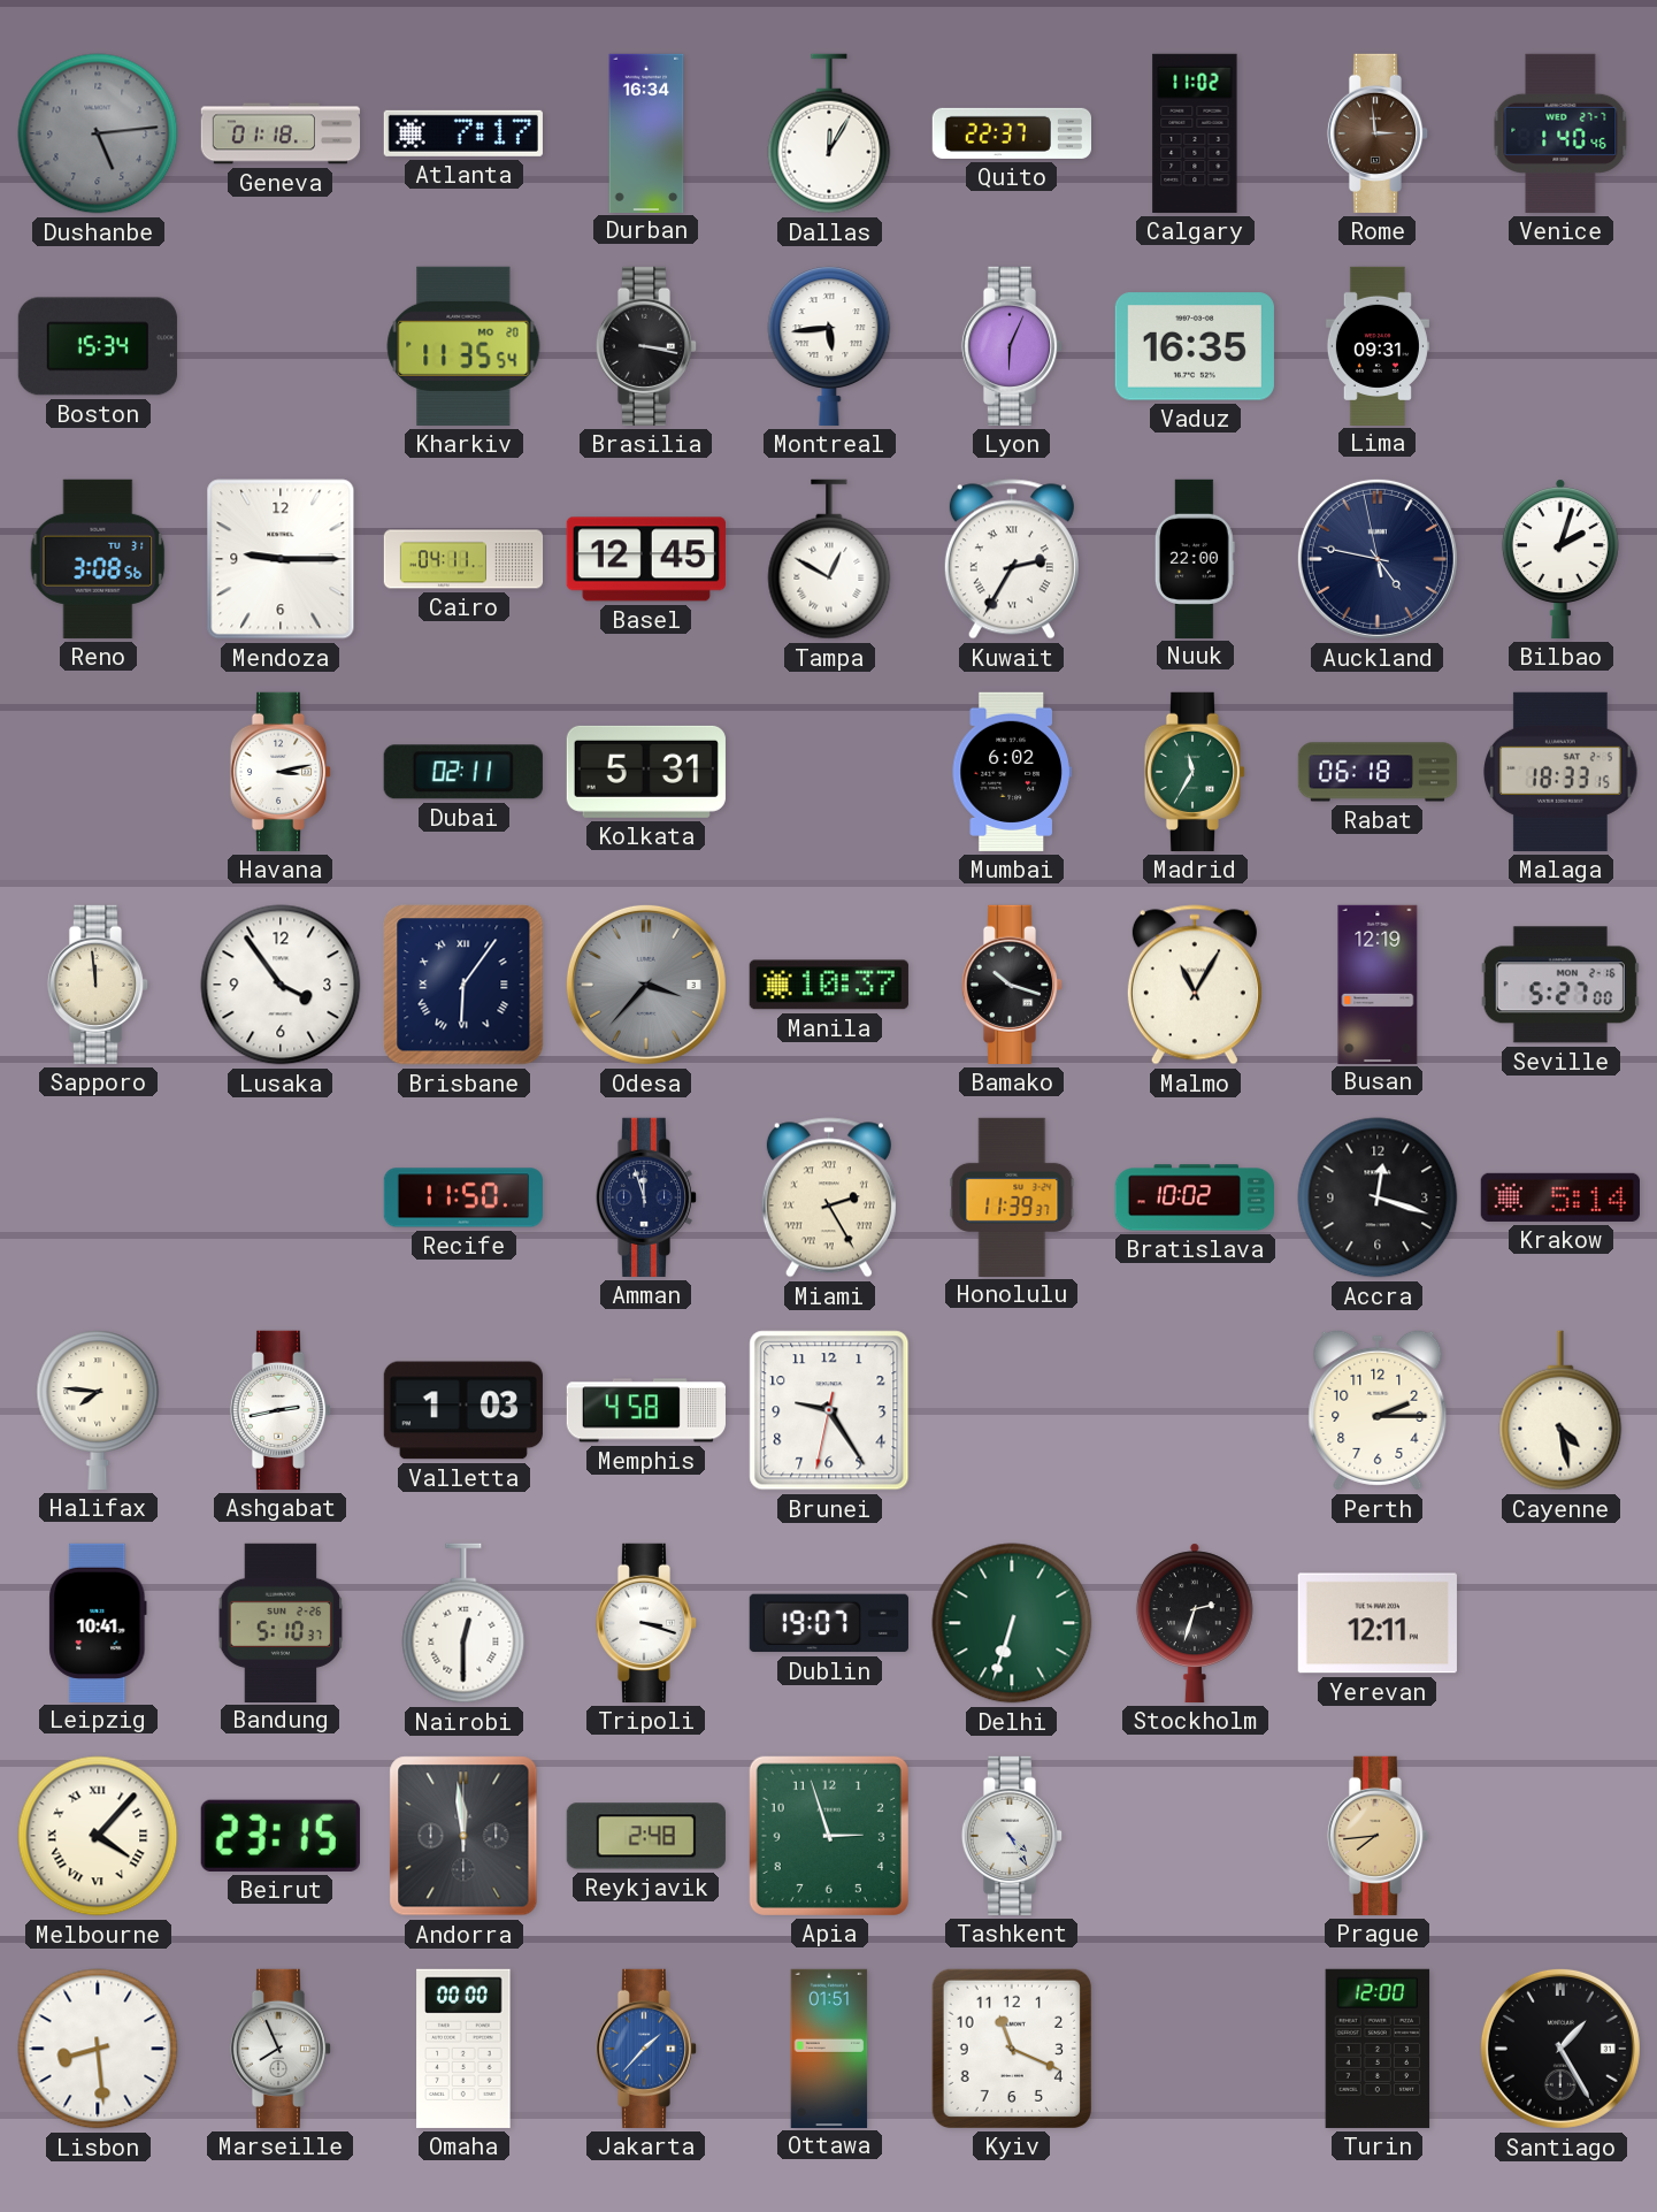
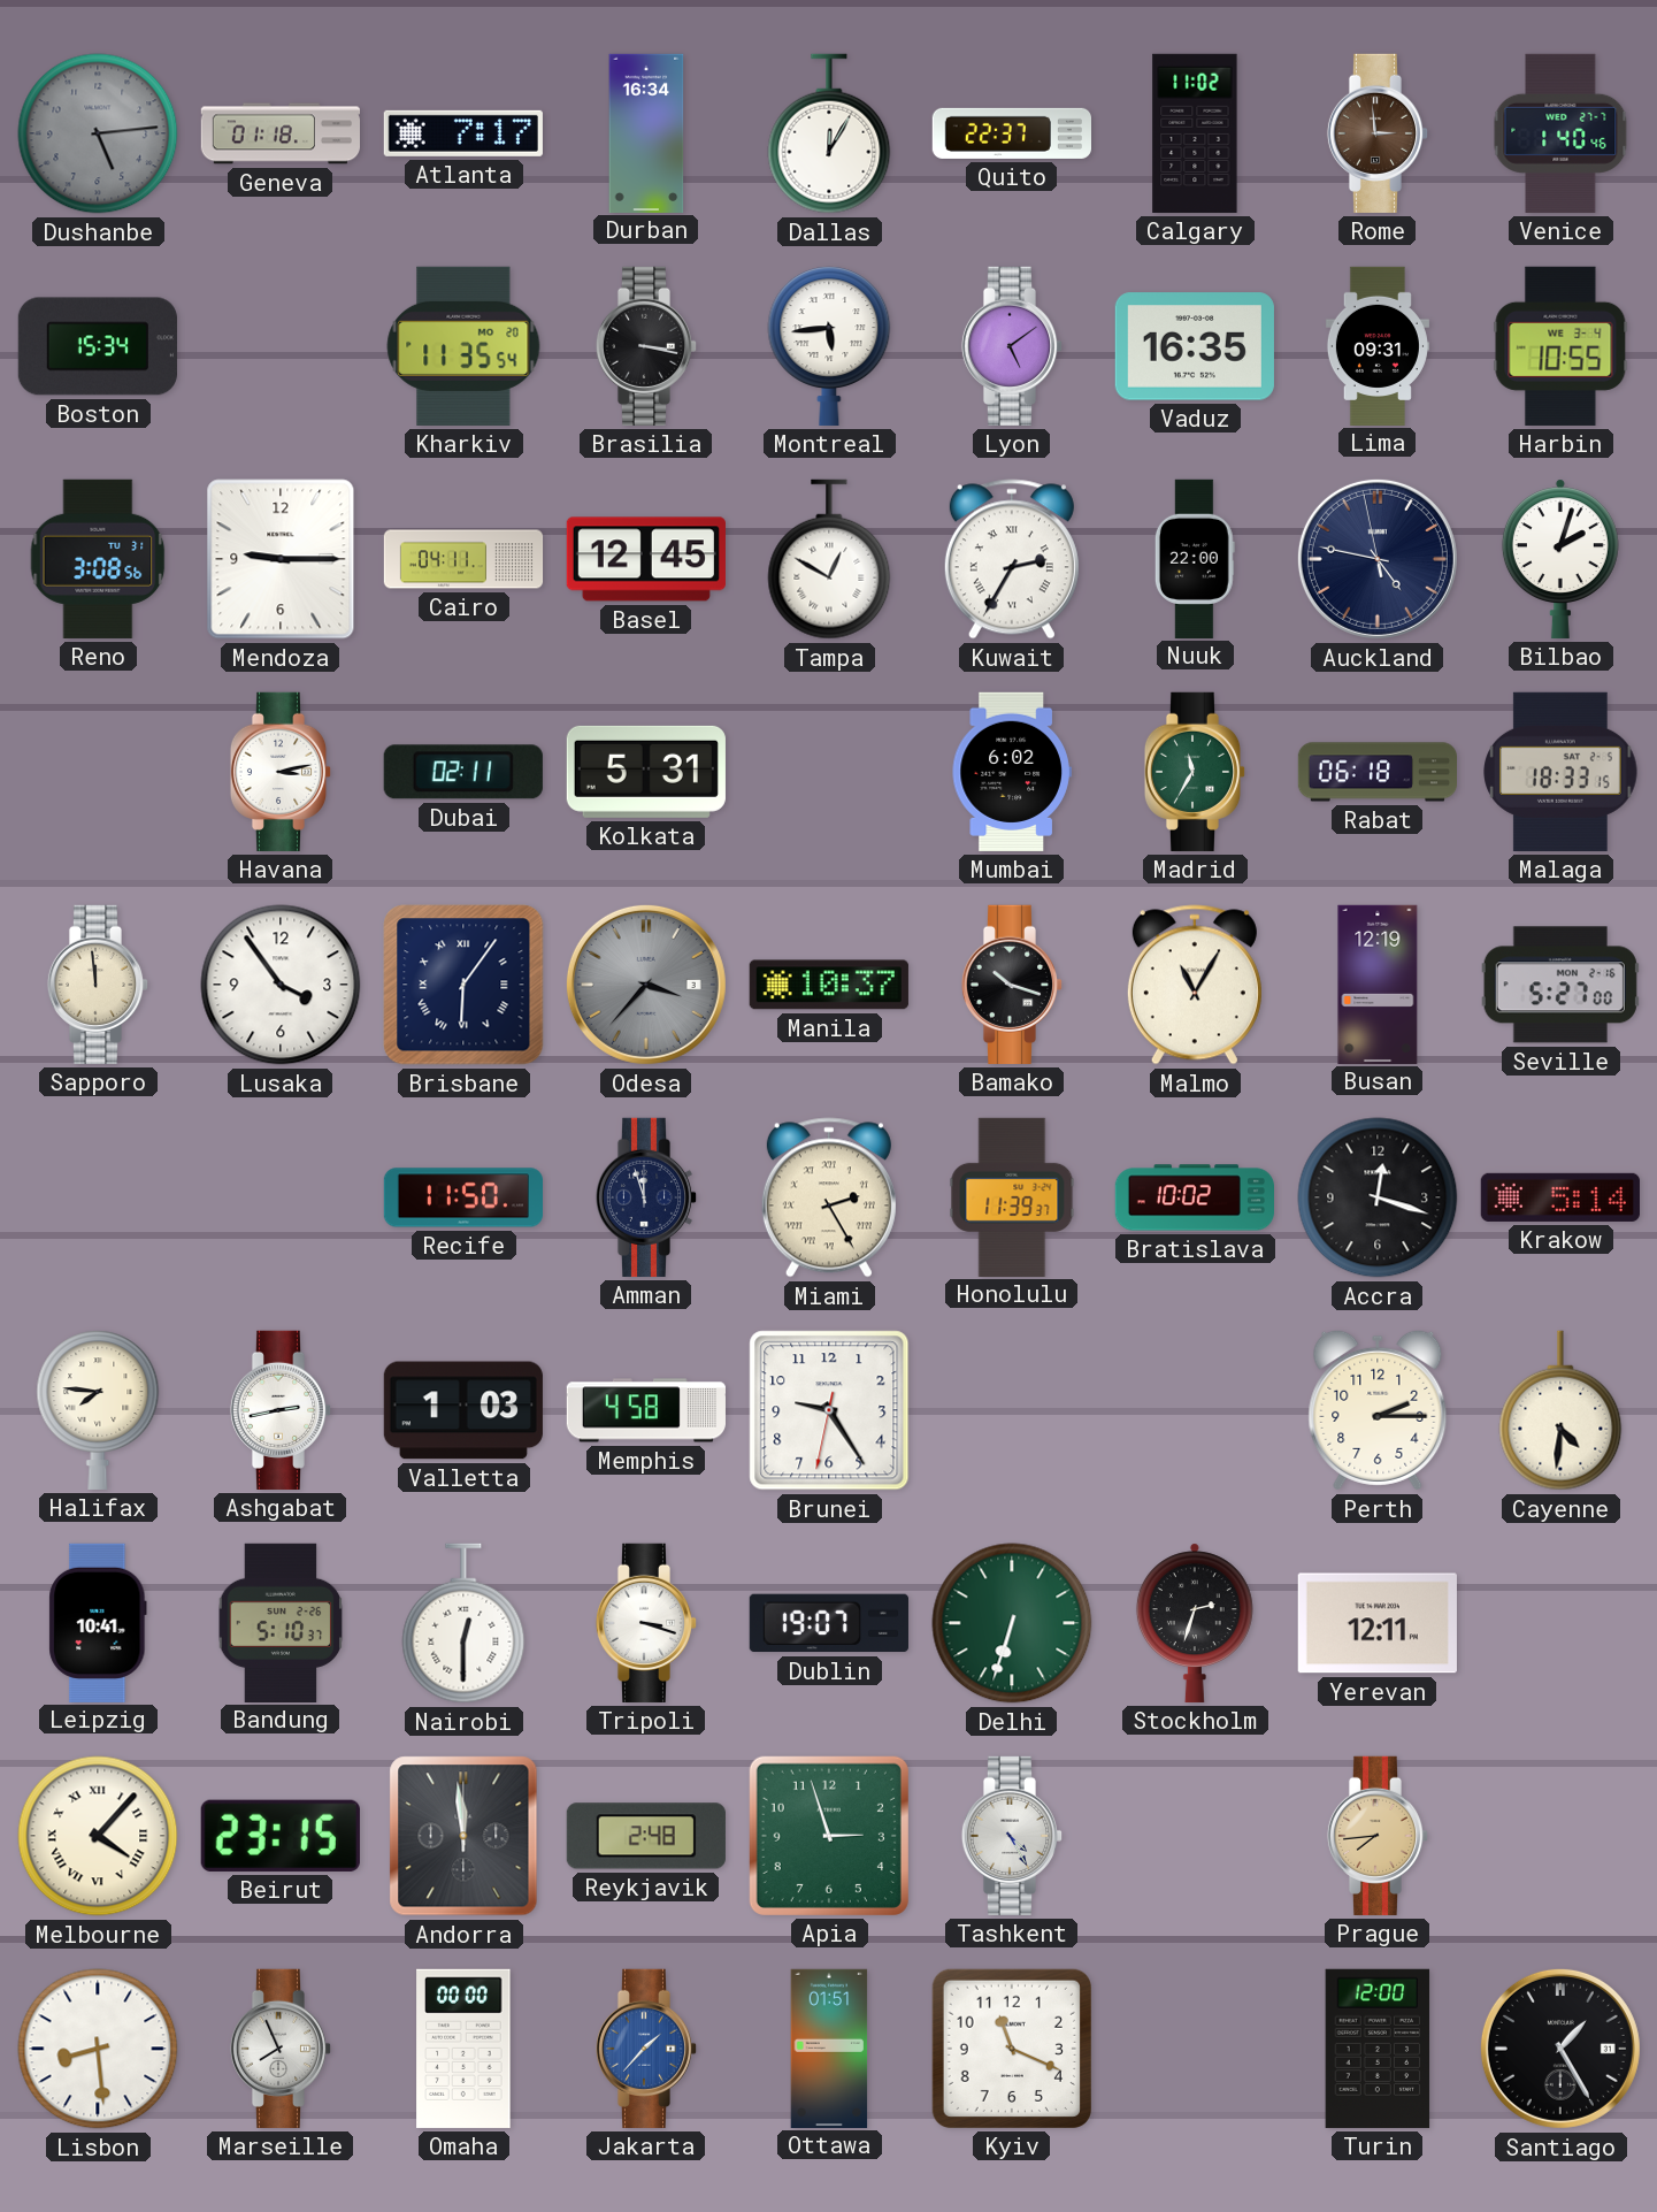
Lyon: 6:04 -> 5:09 (1012, 346)
Harbin: none -> 10:55 (1560, 346)
Cayenne: 4:28 -> 4:31 (1560, 1410)
